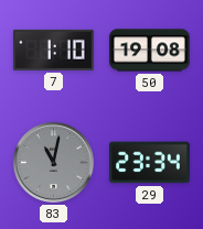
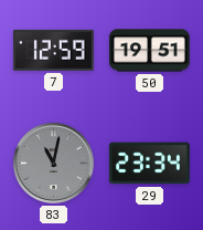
7: 1:10 -> 12:59 (53, 50)
50: 19:08 -> 19:51 (150, 51)
